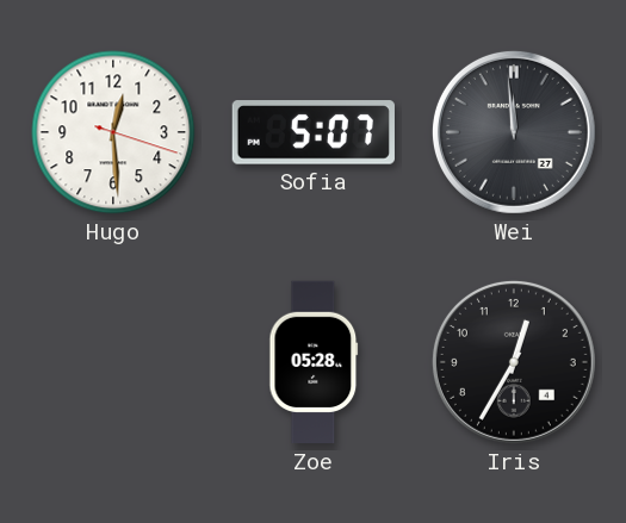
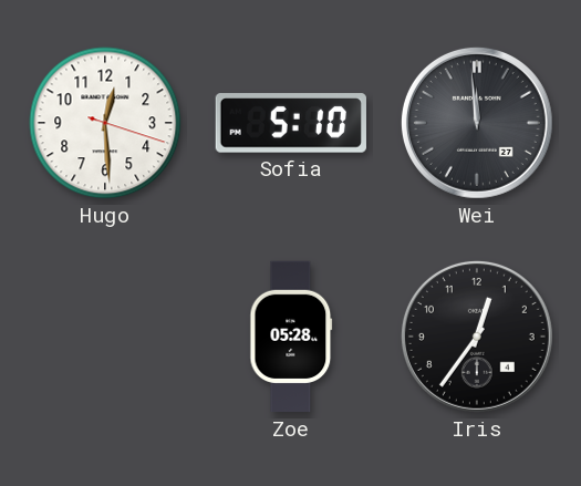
Sofia: 5:07 -> 5:10 (291, 123)
Iris: 12:35 -> 12:36 (477, 337)
